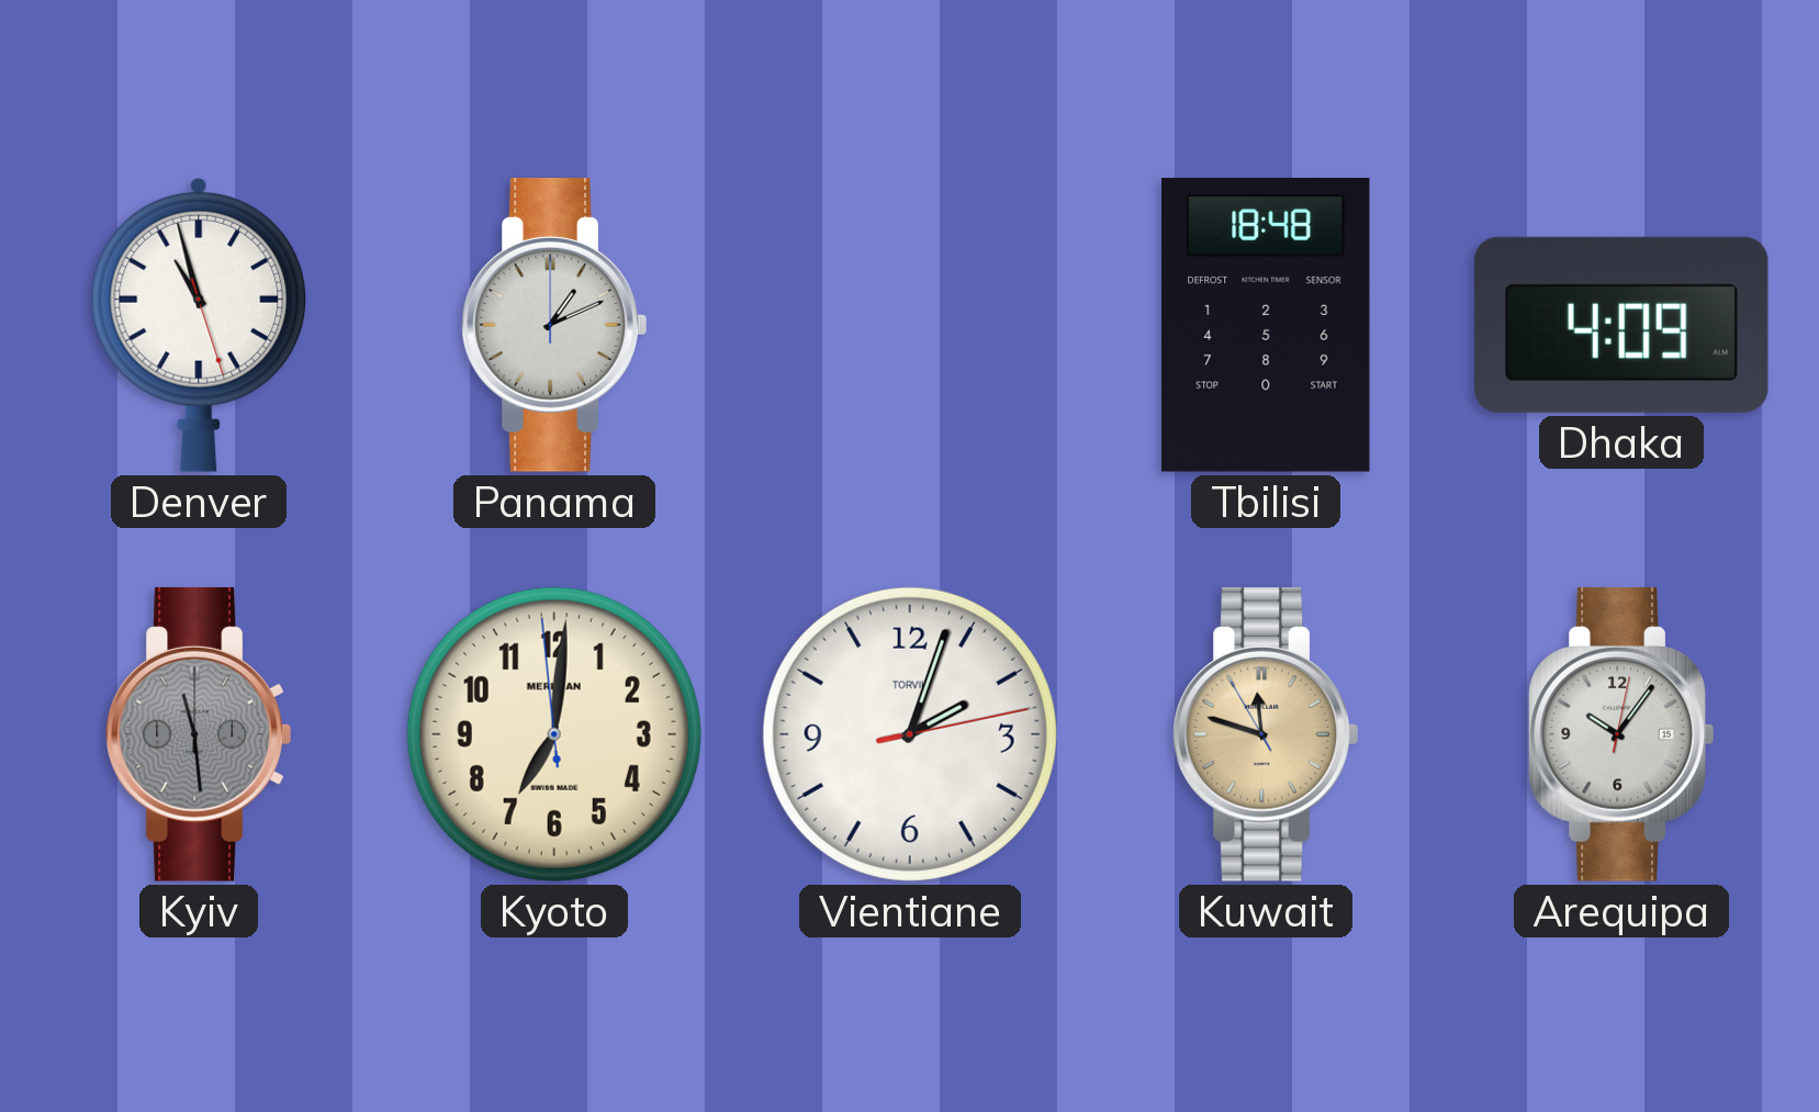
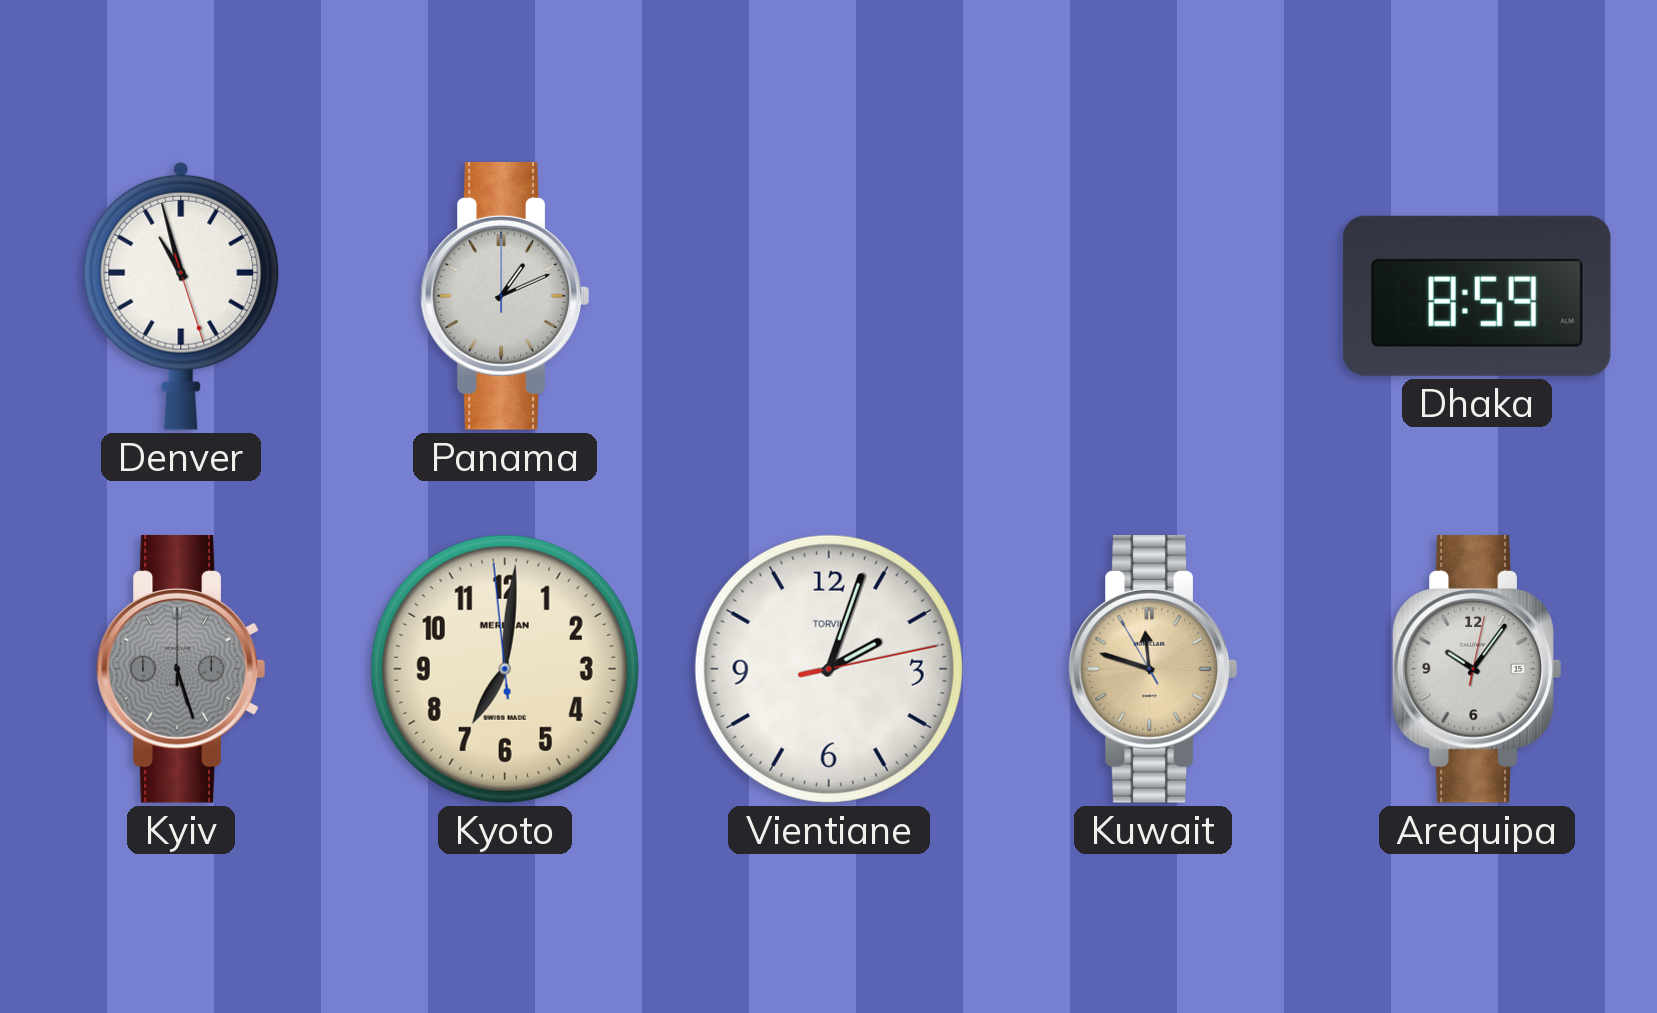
Tbilisi: 18:48 -> none (1266, 326)
Dhaka: 4:09 -> 8:59 (1477, 296)
Kyiv: 11:29 -> 5:27 (181, 669)
